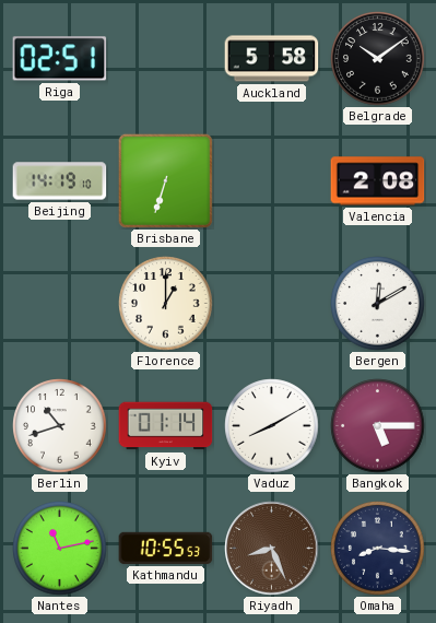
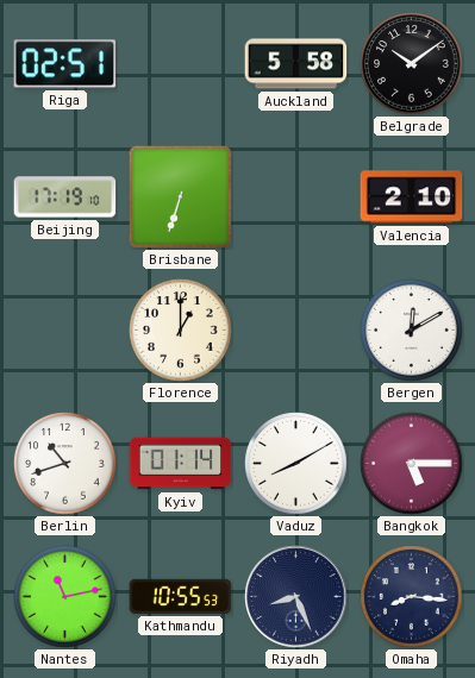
Beijing: 14:19 -> 17:19 (65, 197)
Valencia: 2:08 -> 2:10 (412, 197)
Riyadh dial: brown -> navy (296, 597)
